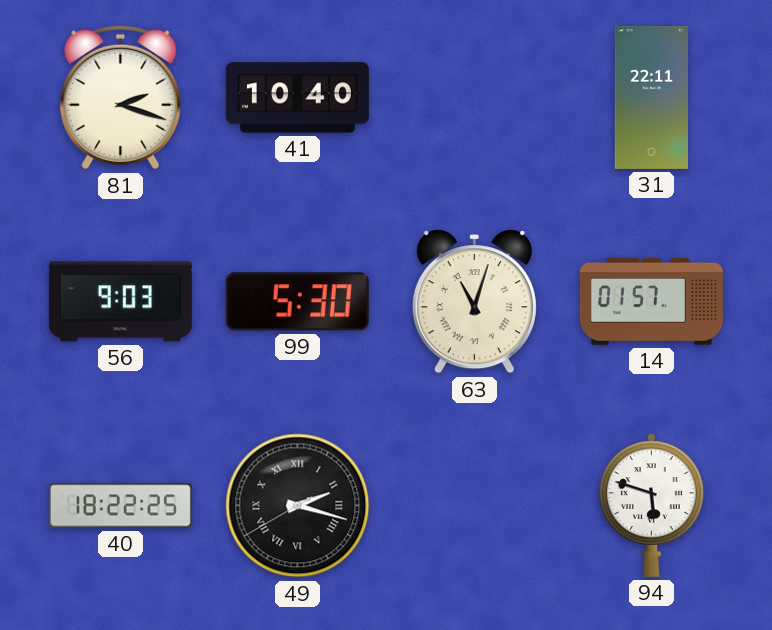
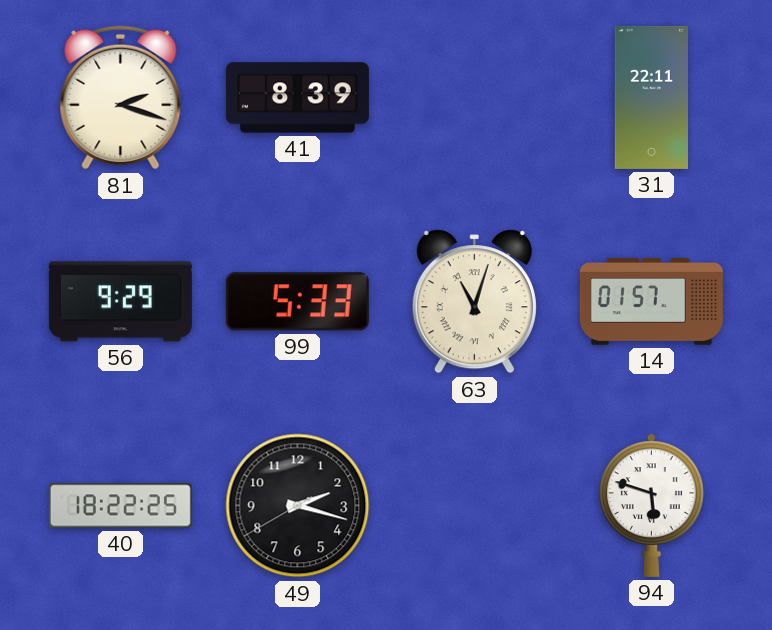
41: 10:40 -> 8:39 (297, 98)
56: 9:03 -> 9:29 (120, 302)
99: 5:30 -> 5:33 (297, 302)
49 numerals: Roman -> Arabic (298, 506)
